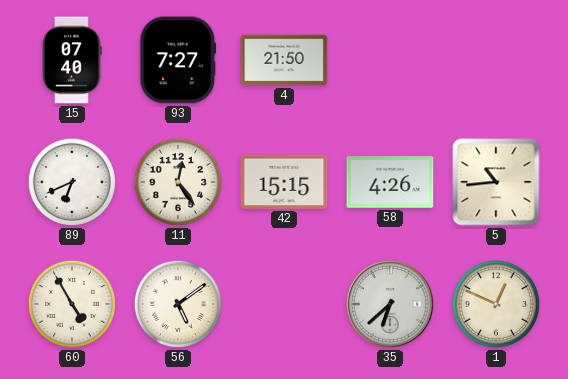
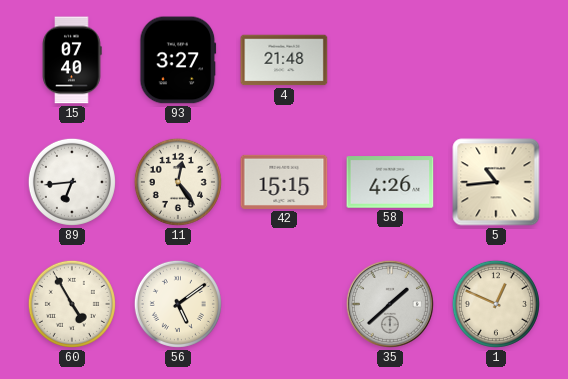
93: 7:27 -> 3:27 (178, 60)
4: 21:50 -> 21:48 (284, 60)
89: 6:41 -> 6:44 (72, 182)
35: 6:38 -> 1:38 (390, 304)
